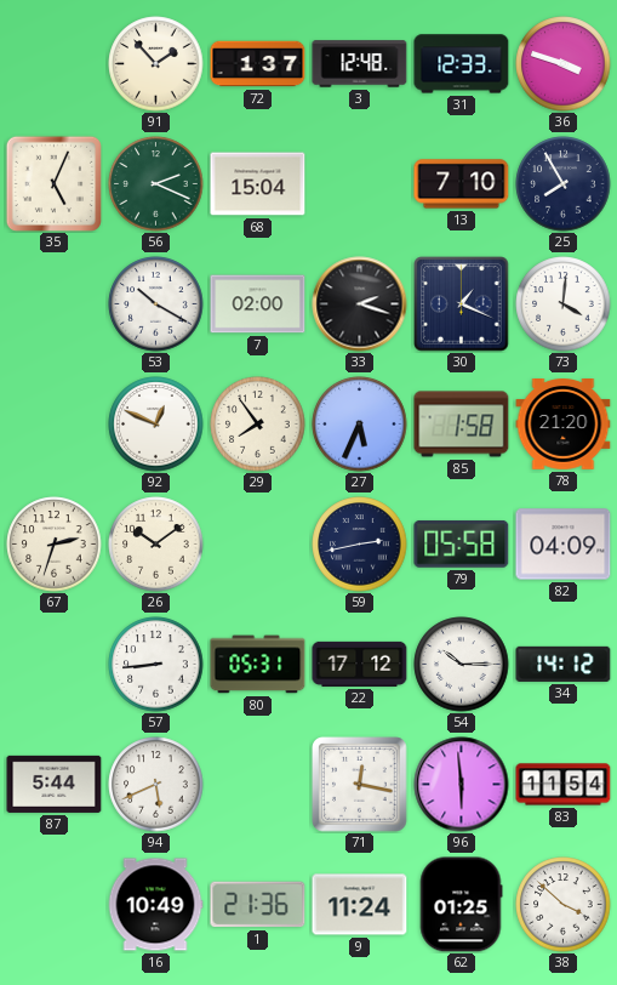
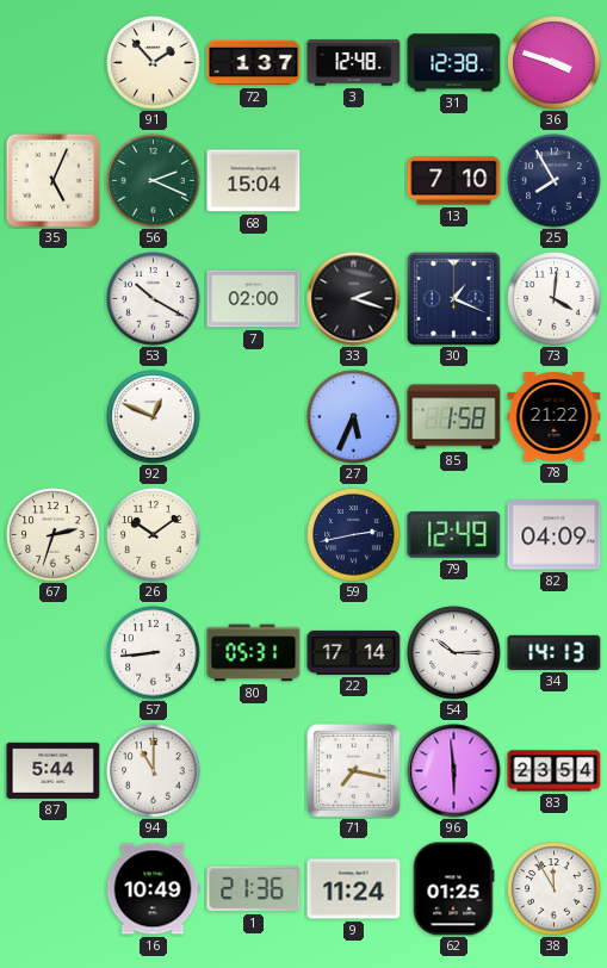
31: 12:33 -> 12:38 (454, 63)
29: 7:54 -> none (258, 425)
78: 21:20 -> 21:22 (555, 417)
79: 05:58 -> 12:49 (454, 534)
22: 17:12 -> 17:14 (354, 652)
34: 14:12 -> 14:13 (555, 652)
94: 5:41 -> 11:00 (154, 771)
71: 12:17 -> 7:17 (354, 771)
83: 11:54 -> 23:54 (555, 771)
38: 3:52 -> 11:55 (555, 889)
